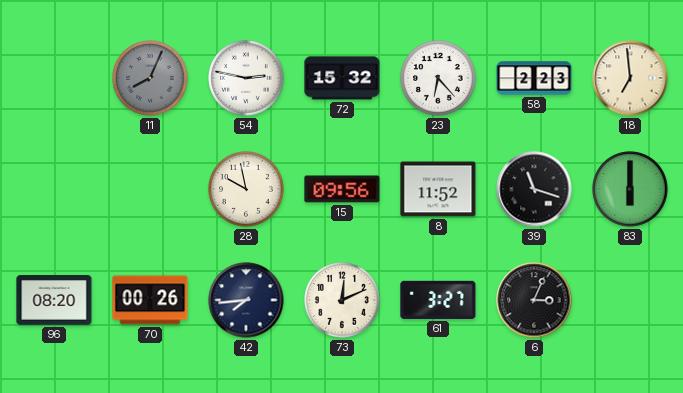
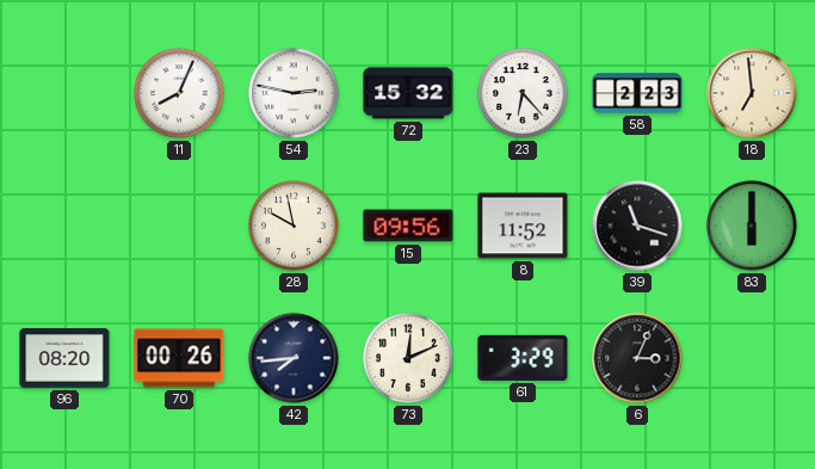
11 dial: grey -> white (179, 93)
61: 3:27 -> 3:29 (523, 358)
